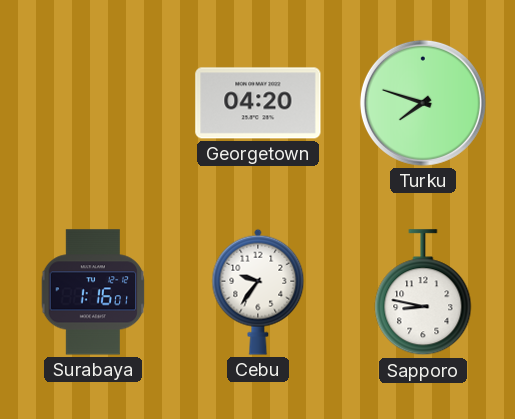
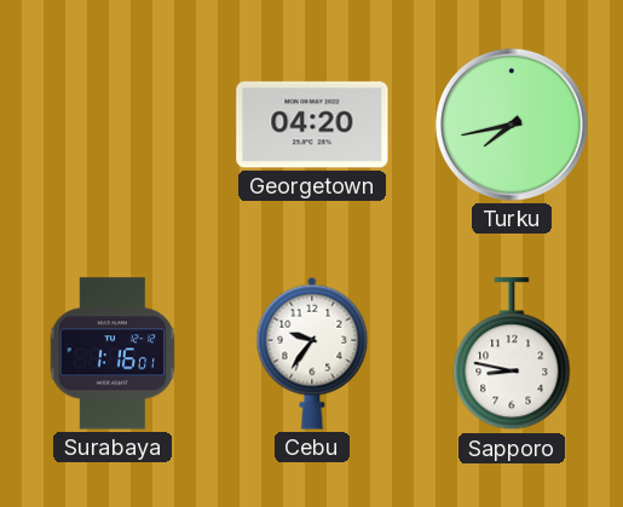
Turku: 7:48 -> 7:43 (512, 125)
